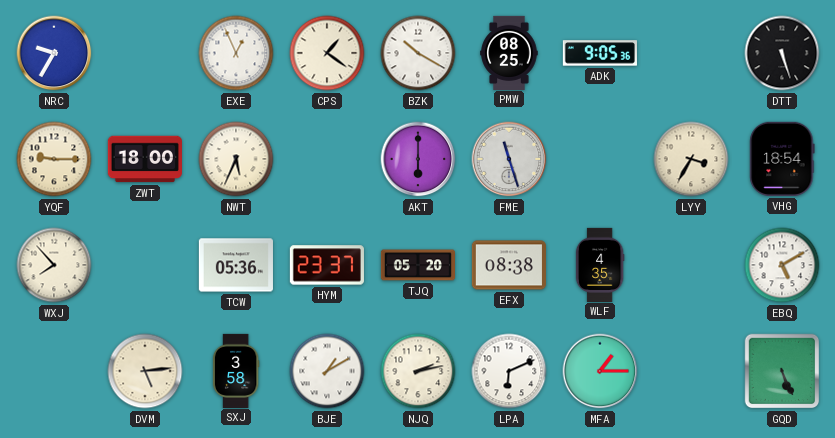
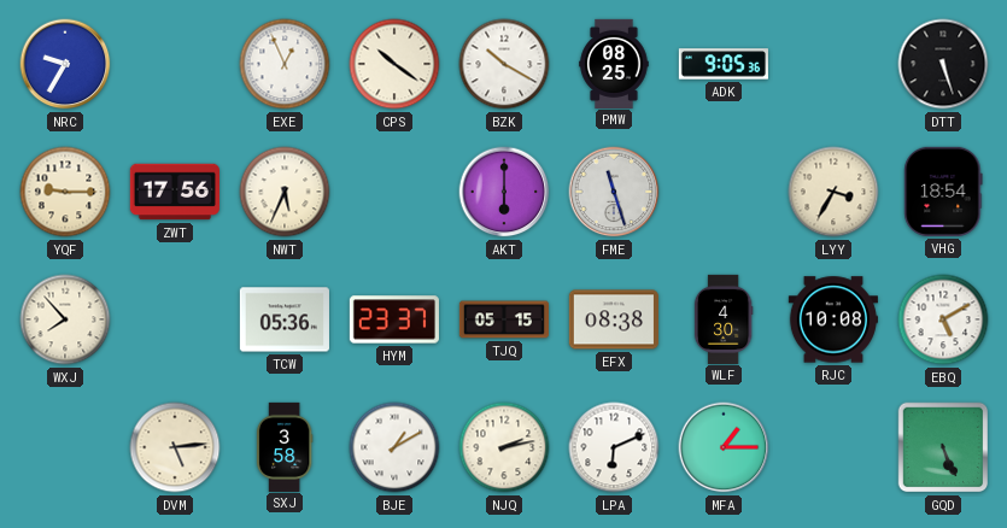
CPS: 1:21 -> 10:21 (394, 64)
ZWT: 18:00 -> 17:56 (175, 192)
TJQ: 05:20 -> 05:15 (503, 319)
WLF: 4:35 -> 4:30 (724, 318)
RJC: none -> 10:08 (833, 319)
